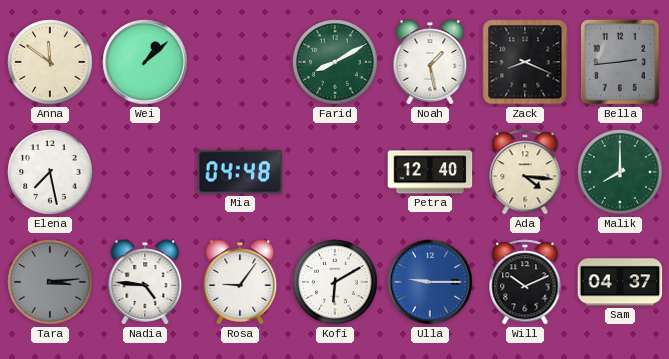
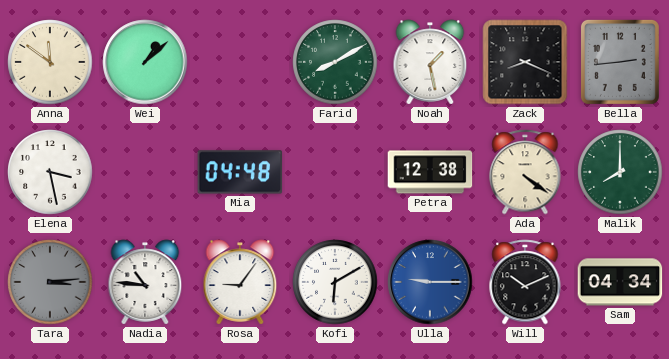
Elena: 7:28 -> 3:28 (50, 172)
Petra: 12:40 -> 12:38 (430, 172)
Ada: 4:16 -> 4:21 (525, 172)
Nadia: 4:46 -> 10:46 (145, 282)
Sam: 04:37 -> 04:34 (620, 282)
